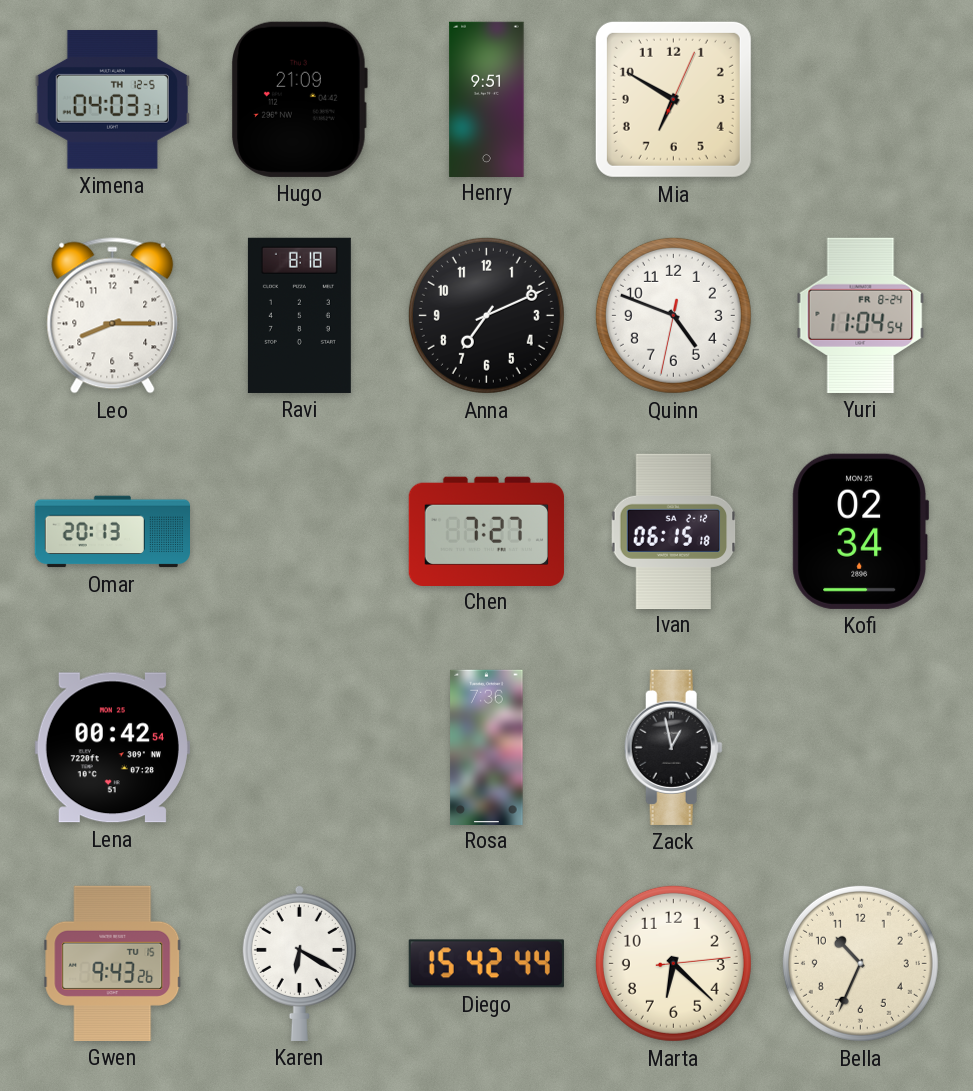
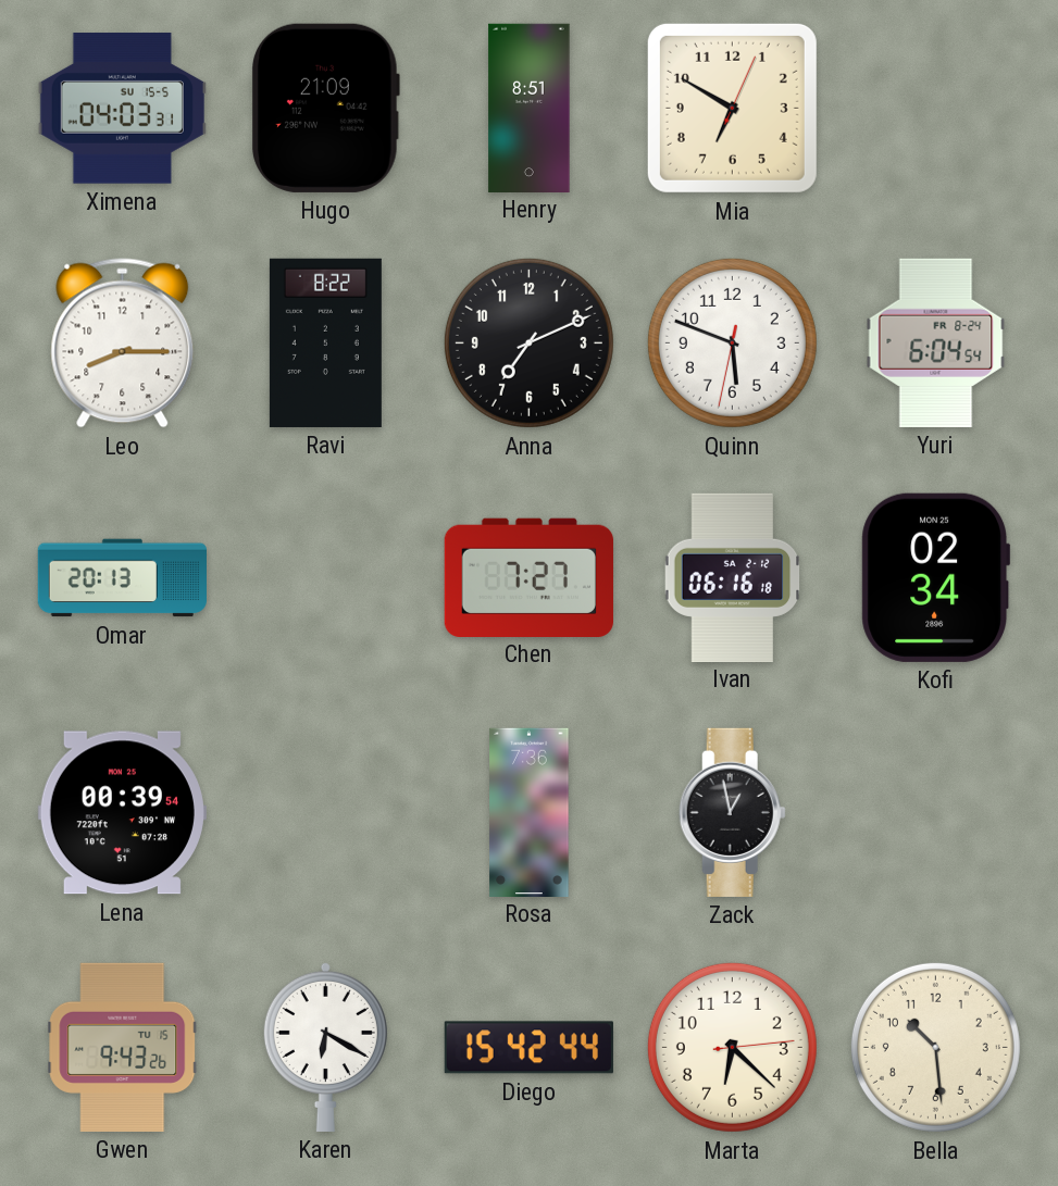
Ximena date: TH 12-5 -> SU 15-5 (122, 109)
Henry: 9:51 -> 8:51 (530, 108)
Ravi: 8:18 -> 8:22 (325, 342)
Quinn: 4:48 -> 5:48 (732, 342)
Yuri: 11:04 -> 6:04 (936, 342)
Ivan: 06:15 -> 06:16 (733, 577)
Lena: 00:42 -> 00:39 (122, 813)
Bella: 10:34 -> 10:29 (935, 1047)
